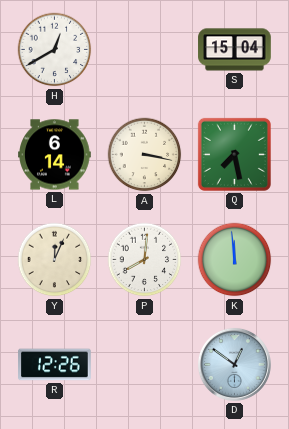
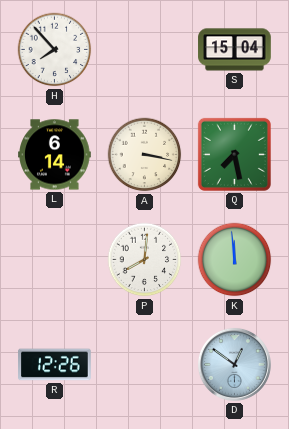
H: 12:40 -> 7:53 (55, 50)
Y: 12:04 -> none (55, 260)
